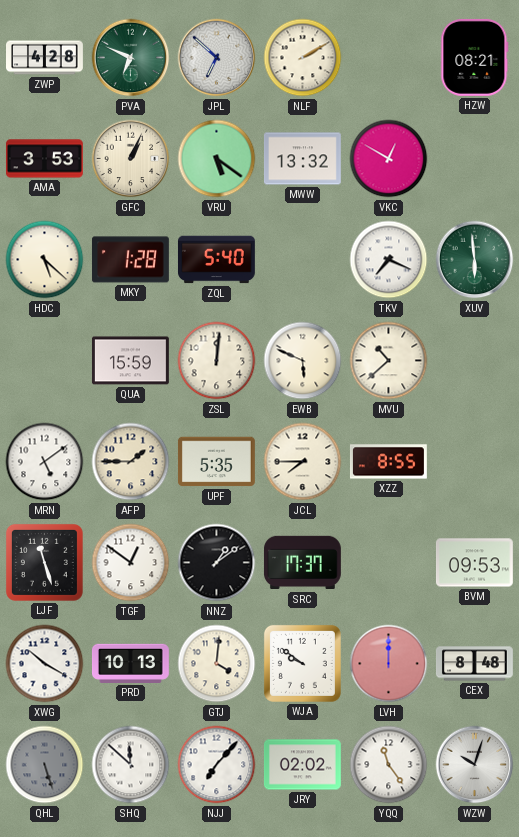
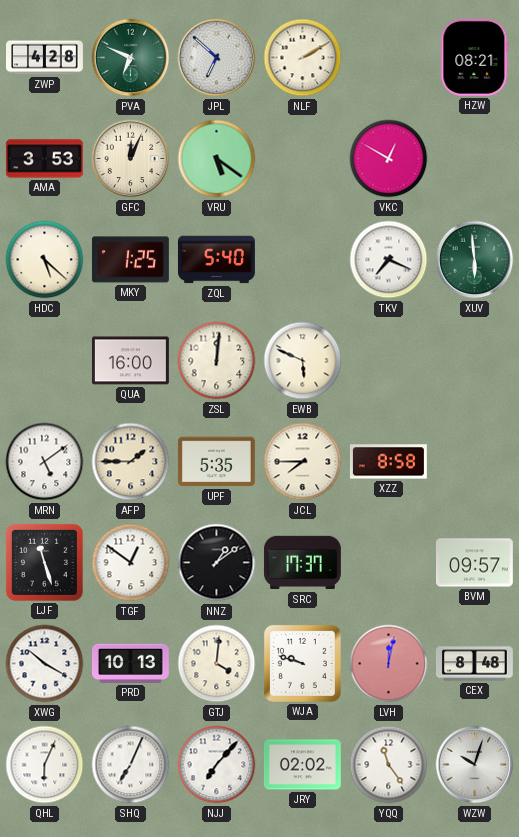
GFC: 1:04 -> 12:04 (131, 159)
MWW: 13:32 -> none (302, 159)
MKY: 1:28 -> 1:25 (130, 260)
QUA: 15:59 -> 16:00 (130, 361)
MVU: 10:38 -> none (389, 361)
XZZ: 8:55 -> 8:58 (389, 462)
BVM: 09:53 -> 09:57 (474, 563)
WJA: 9:51 -> 9:48 (302, 663)
LVH: 12:00 -> 12:02 (389, 664)
QHL: 5:27 -> 6:04 (45, 765)
QHL dial: grey -> white (45, 765)
SHQ: 11:52 -> 7:04 (131, 765)
